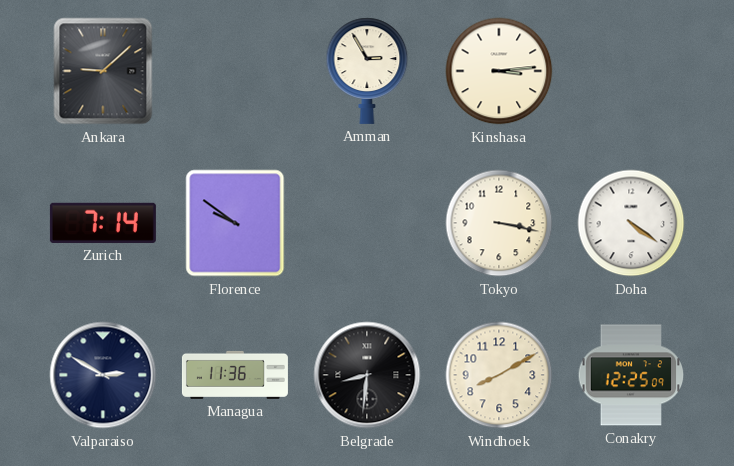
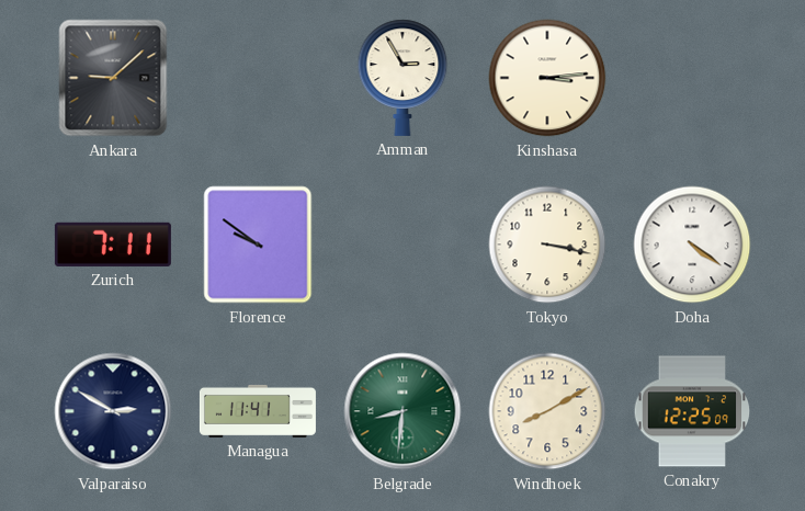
Zurich: 7:14 -> 7:11 (113, 245)
Managua: 11:36 -> 11:41 (258, 411)
Belgrade dial: black -> green (402, 411)
